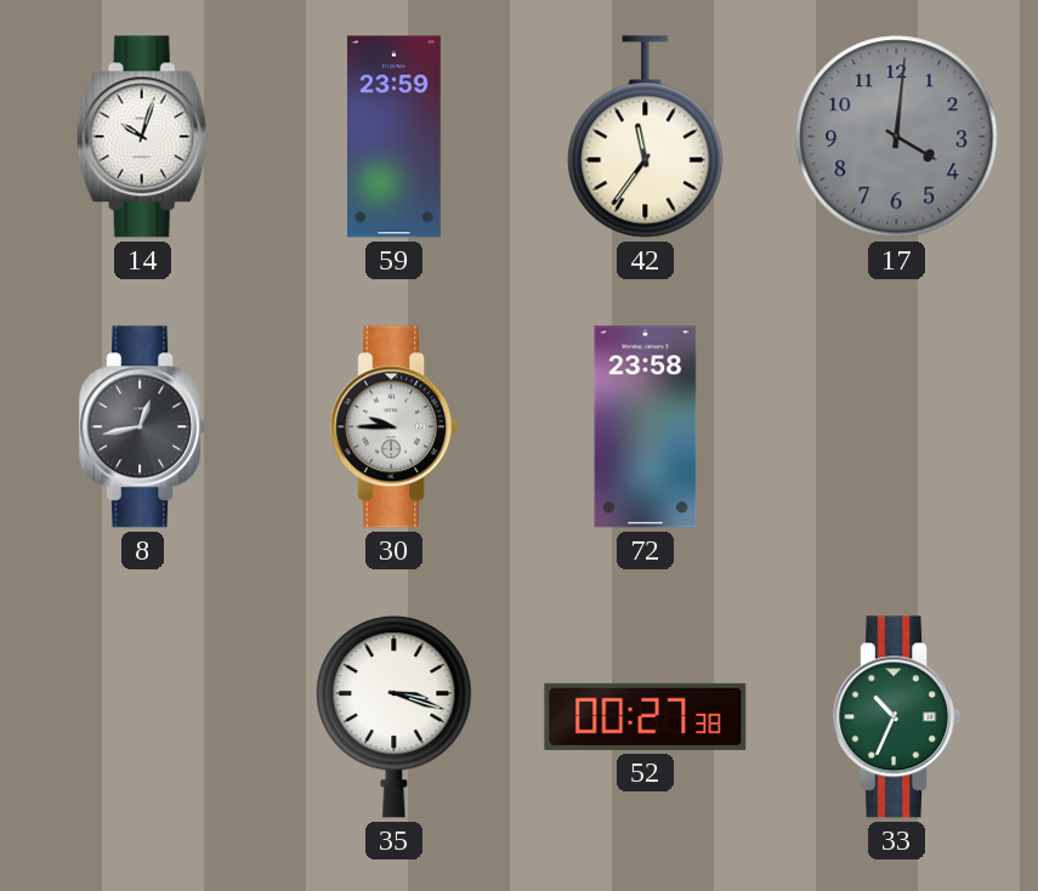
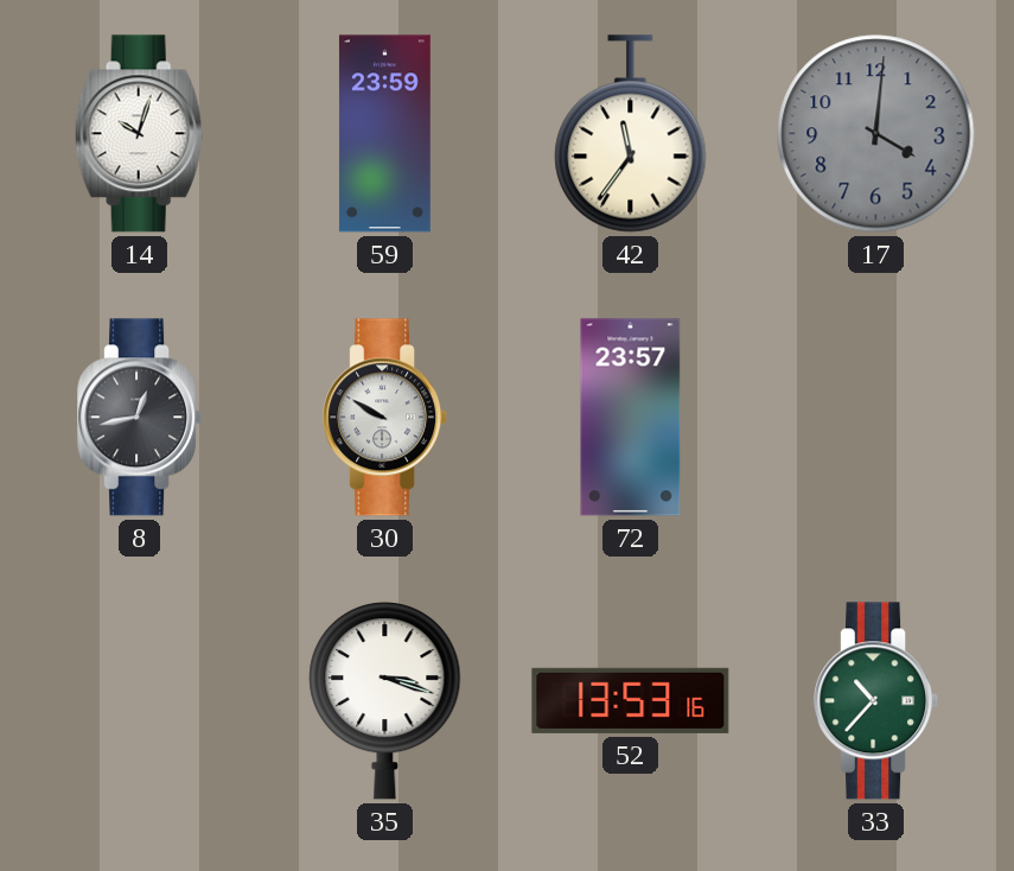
30: 9:45 -> 9:50 (385, 418)
72: 23:58 -> 23:57 (631, 418)
52: 00:27 -> 13:53 (631, 700)
33: 10:34 -> 10:37 (876, 701)
